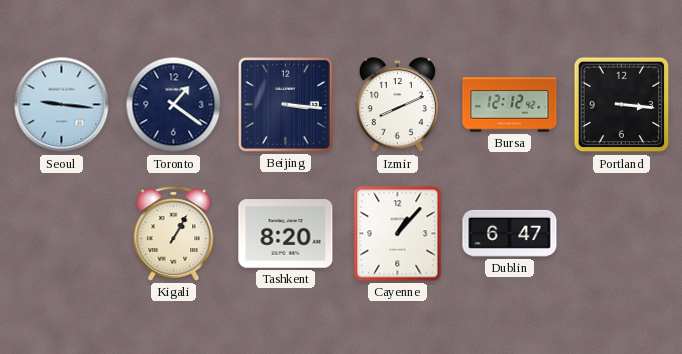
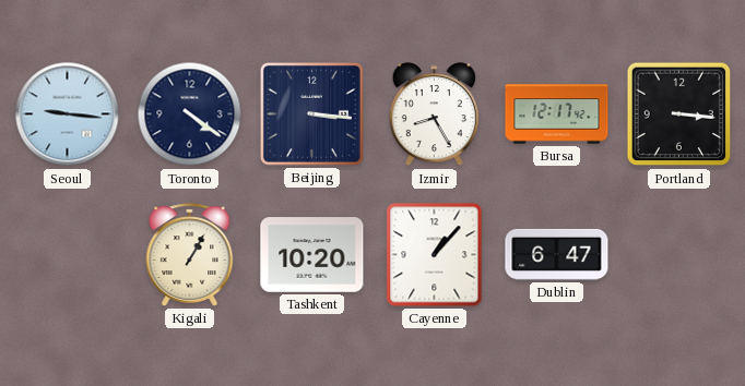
Toronto: 1:21 -> 4:21 (190, 114)
Izmir: 8:11 -> 8:25 (434, 114)
Bursa: 12:12 -> 12:17 (557, 114)
Tashkent: 8:20 -> 10:20 (312, 255)
